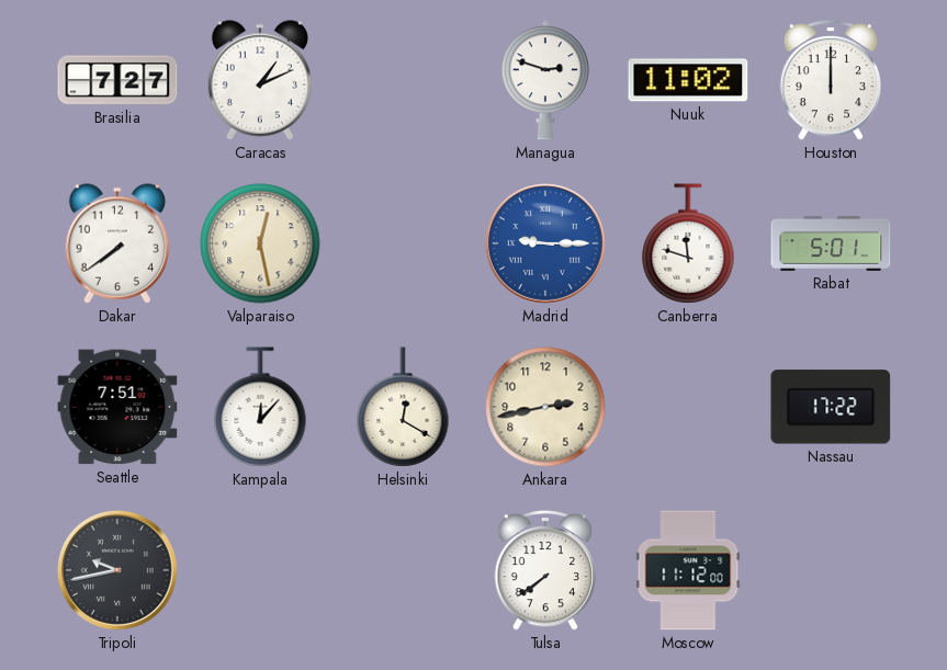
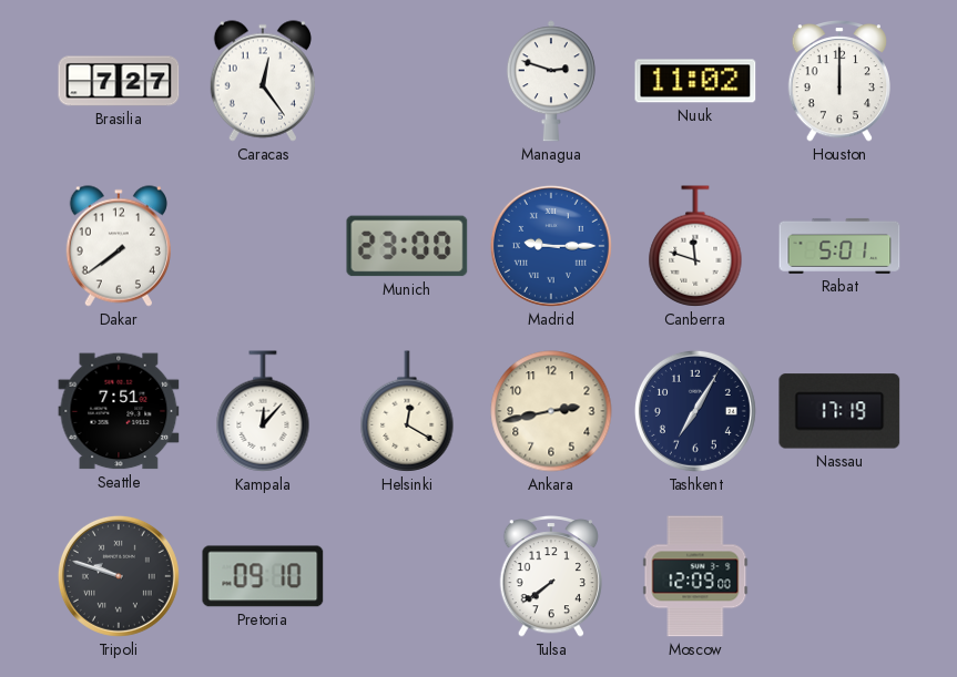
Caracas: 1:11 -> 12:24 (263, 81)
Valparaiso: 12:28 -> none (260, 243)
Munich: none -> 23:00 (407, 246)
Tashkent: none -> 7:05 (695, 411)
Nassau: 17:22 -> 17:19 (839, 411)
Tripoli: 9:43 -> 9:48 (119, 576)
Pretoria: none -> 09:10 (263, 576)
Moscow: 11:12 -> 12:09 (695, 576)
